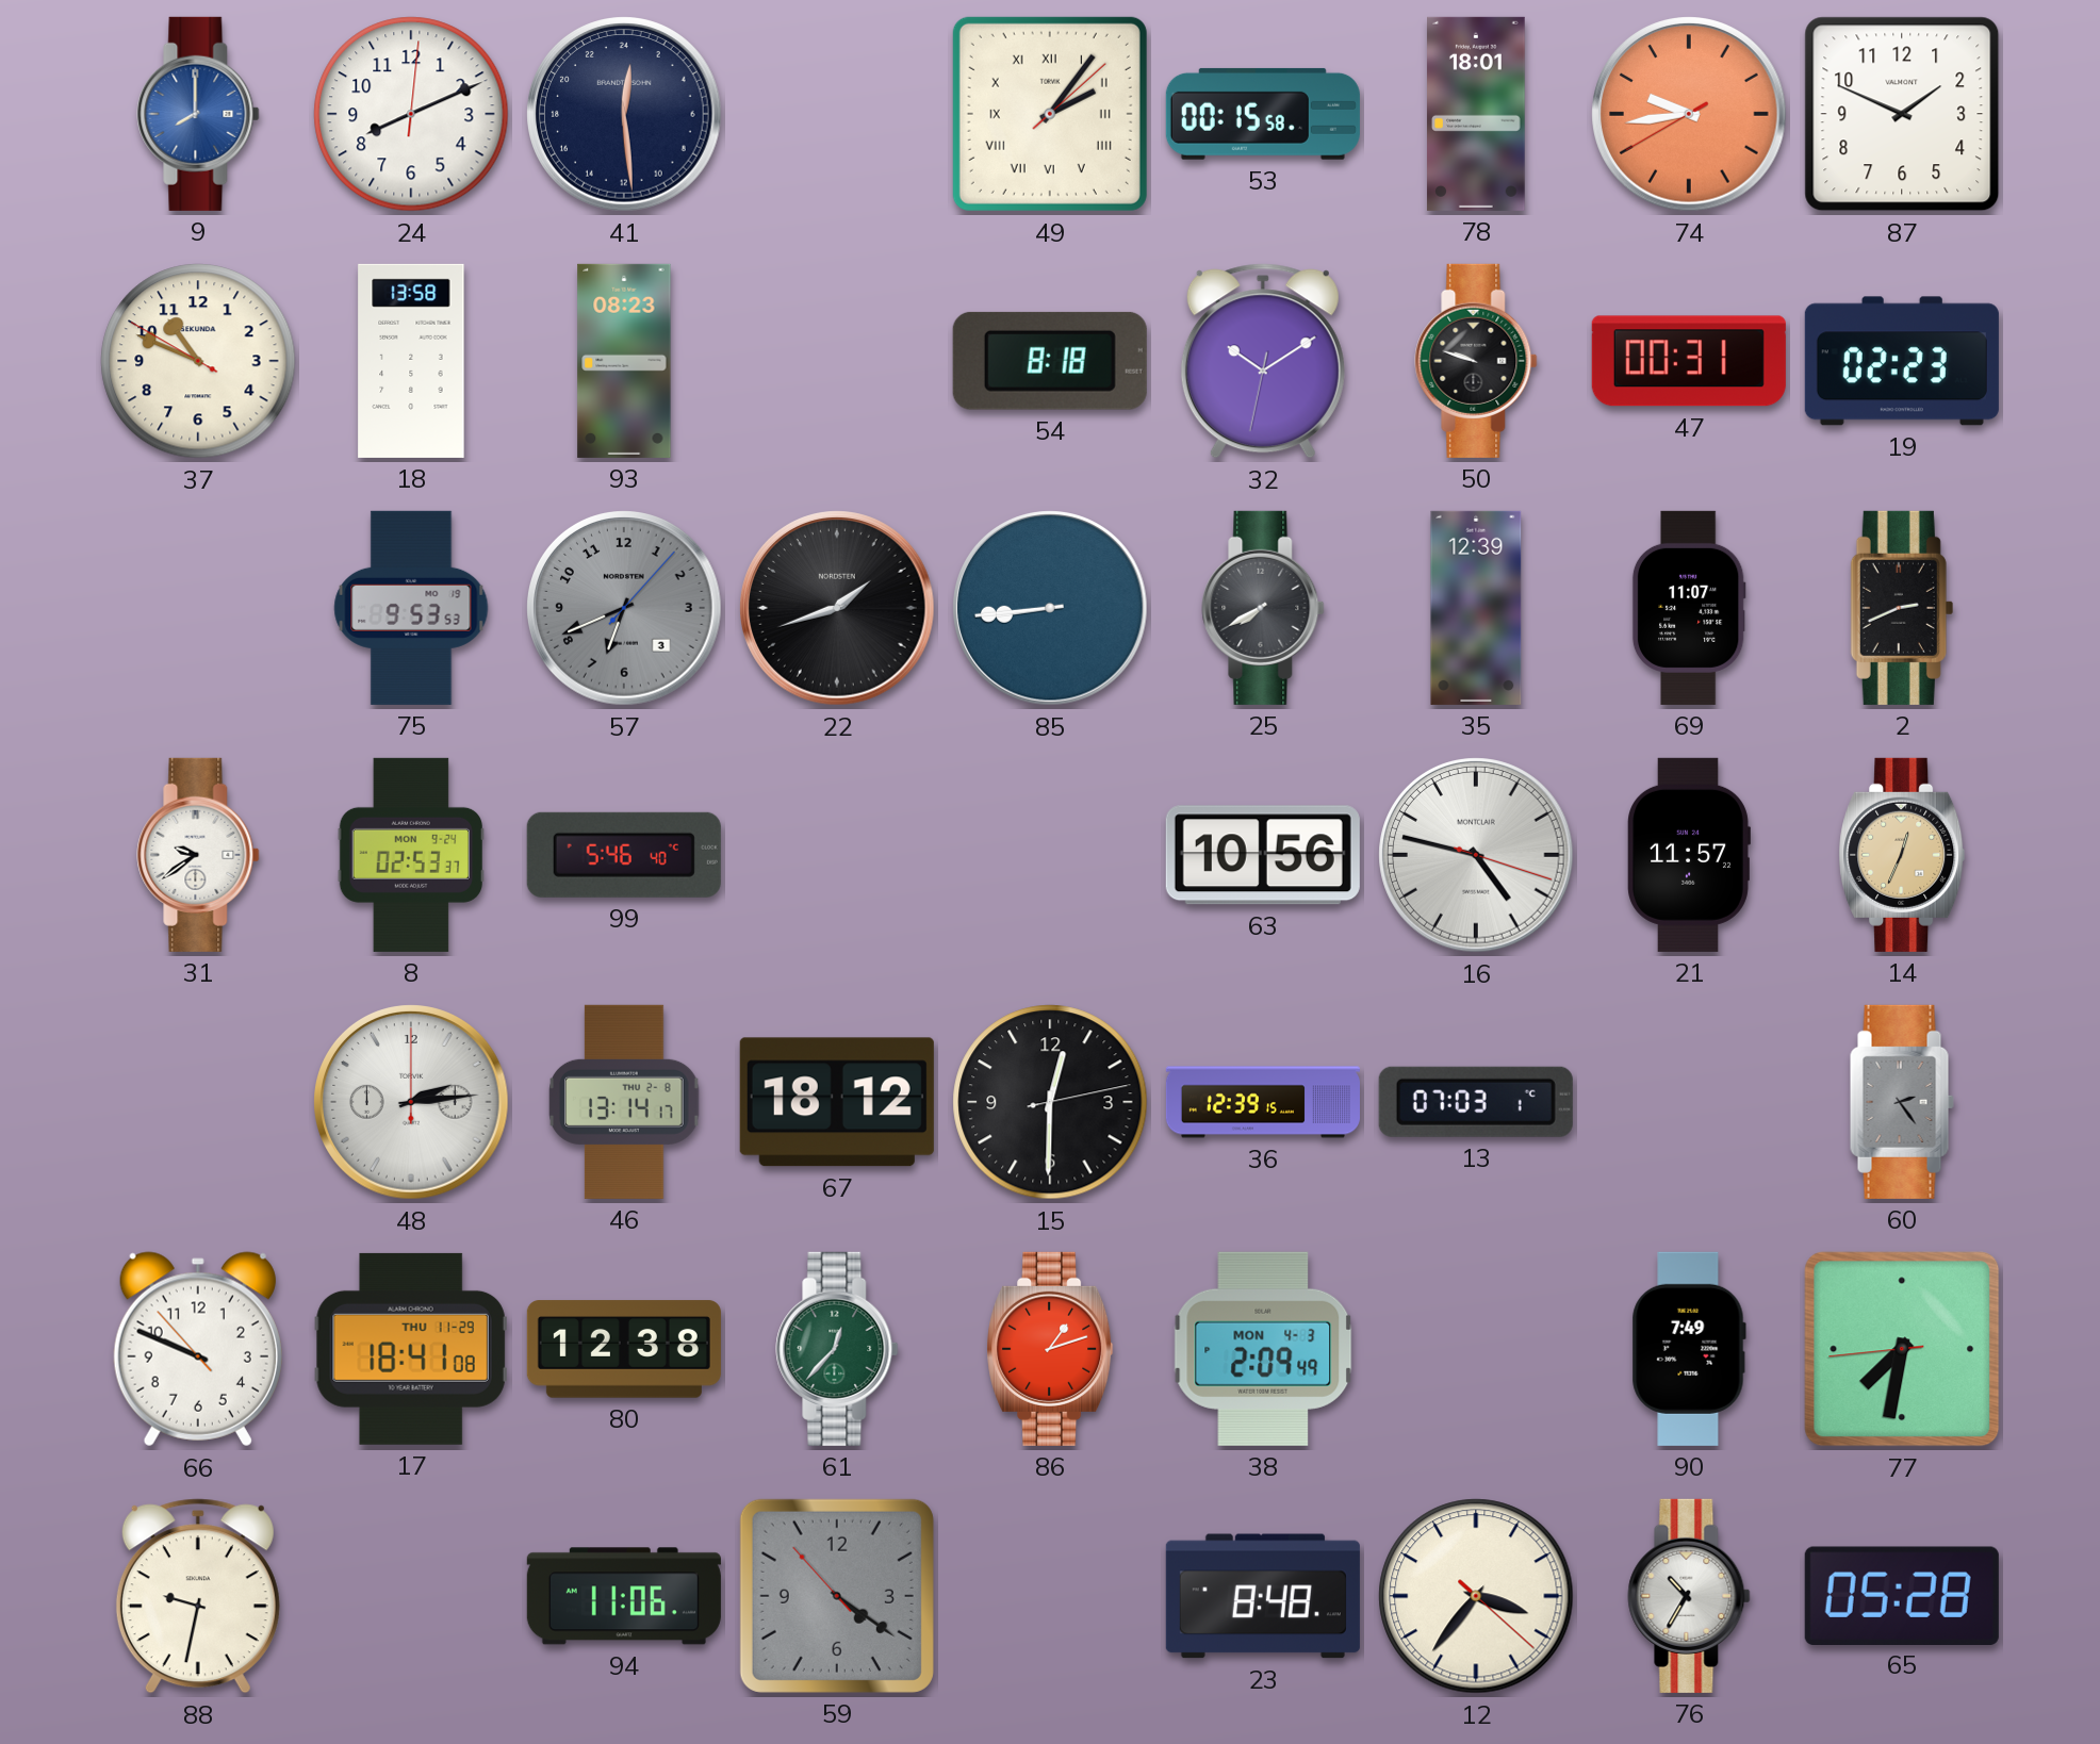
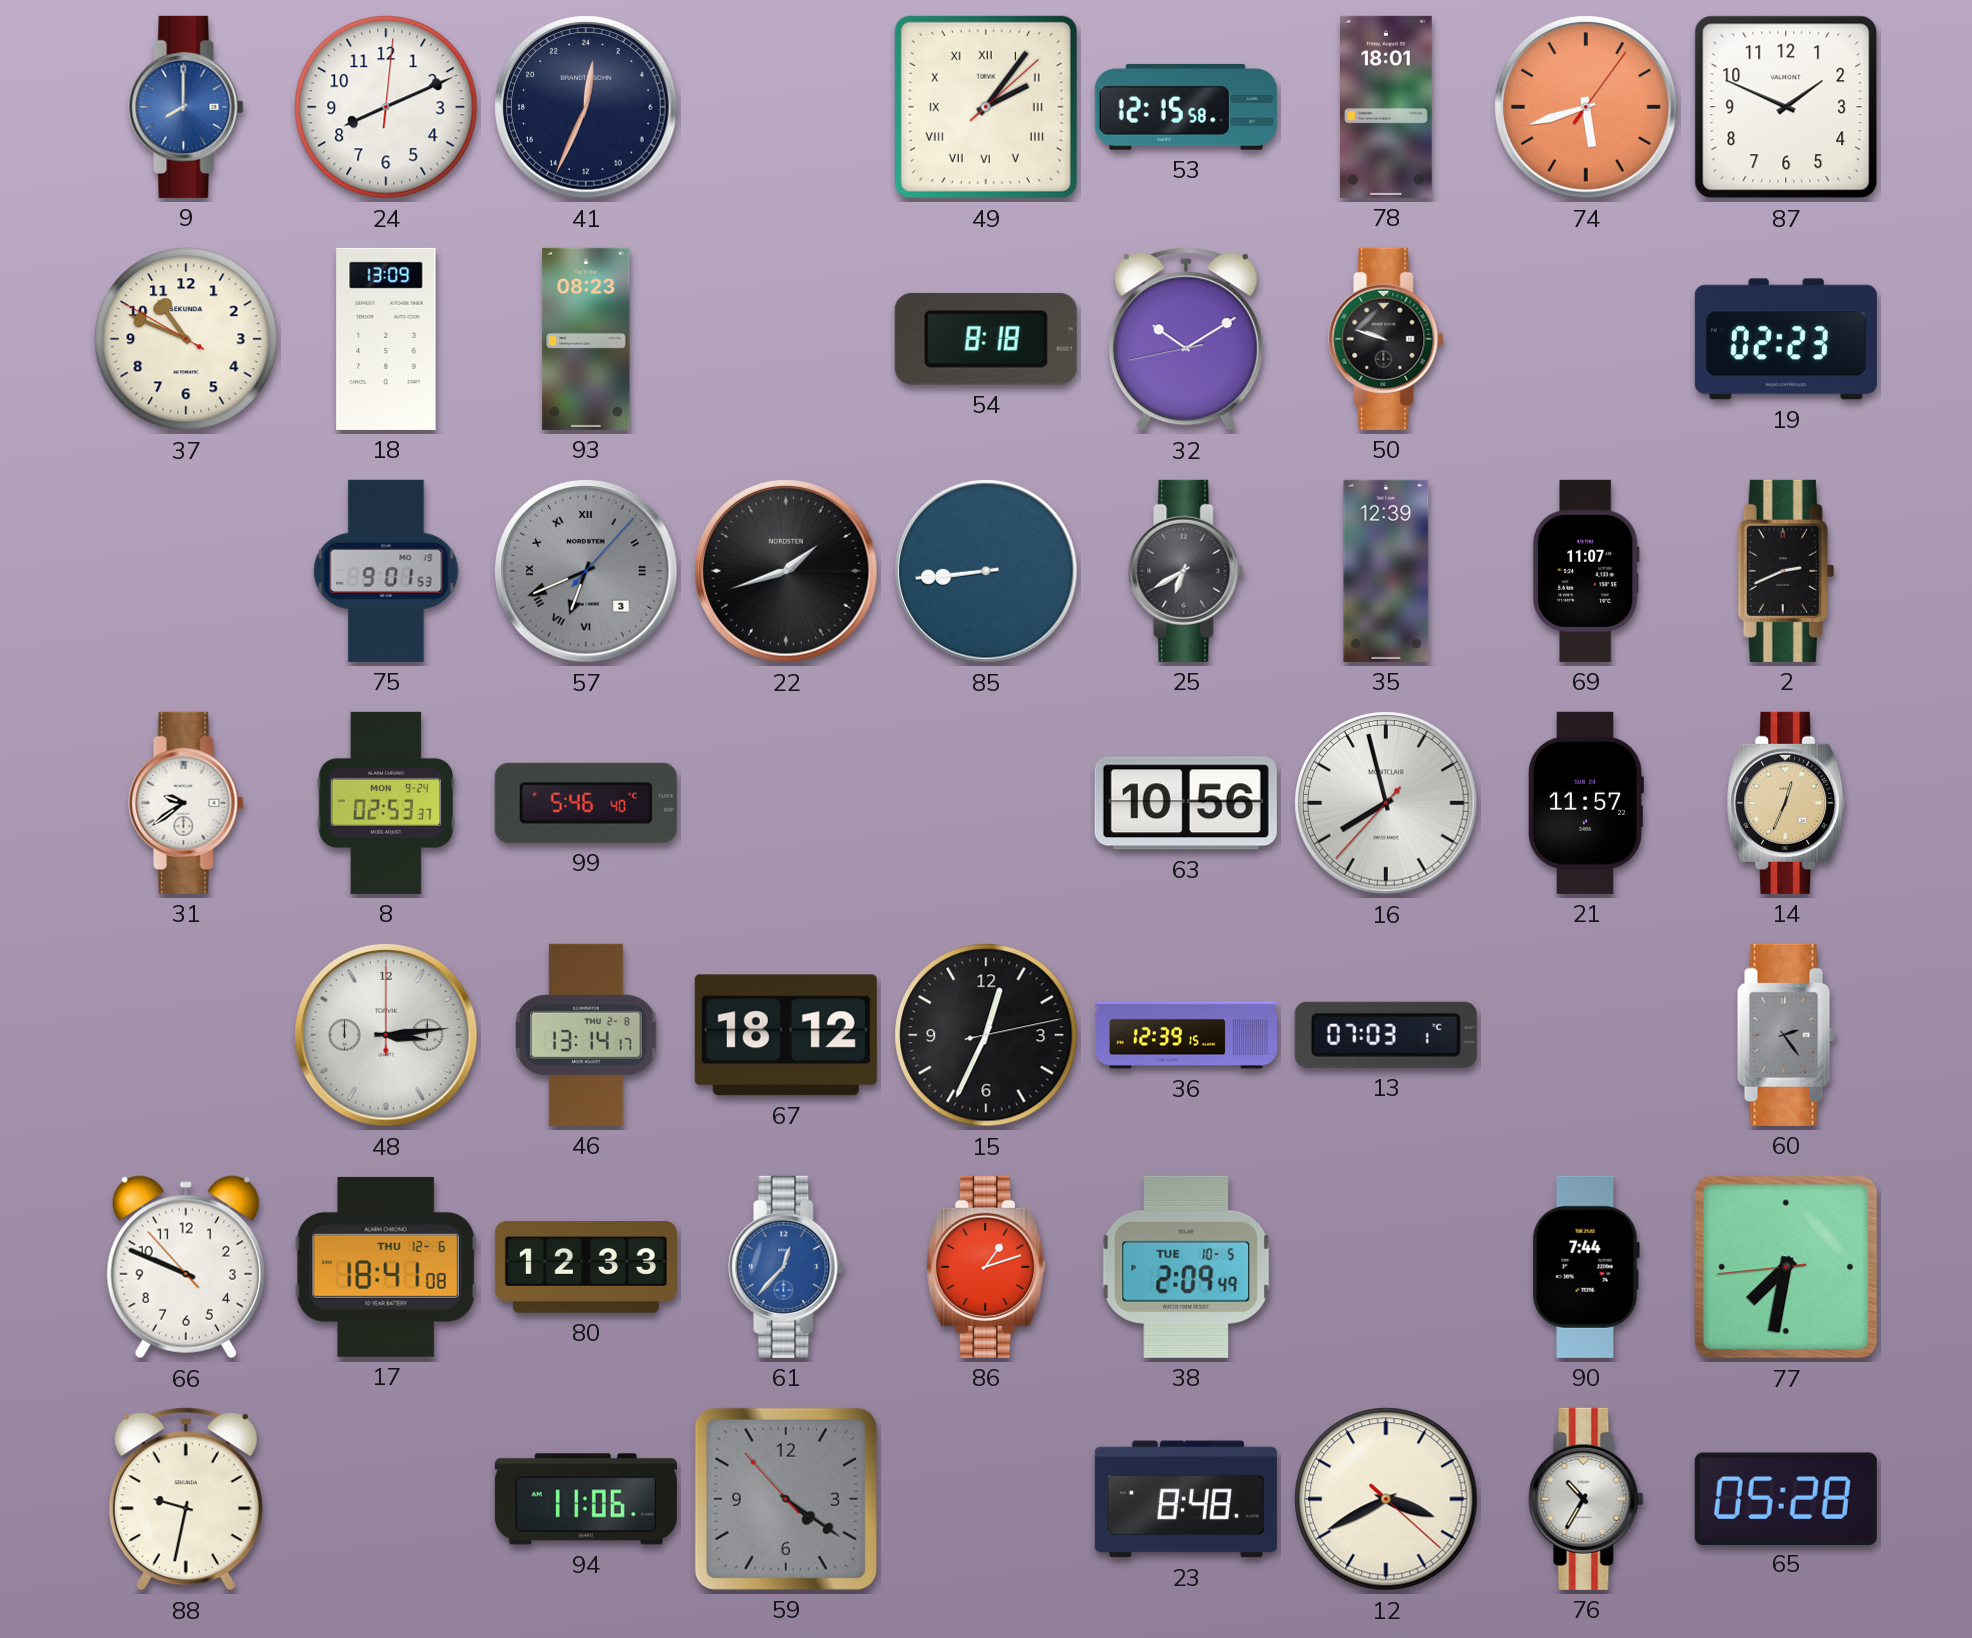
41: 0:29 -> 0:34 (586, 107)
53: 00:15 -> 12:15 (1186, 107)
74: 9:43 -> 5:42 (1586, 107)
18: 13:58 -> 13:09 (386, 339)
32: 10:09:32 -> 10:09:43 (1186, 339)
47: 00:31 -> none (1689, 361)
75: 9:53 -> 9:01 (386, 571)
57 numerals: Arabic -> Roman (586, 571)
25: 7:40 -> 6:40 (1186, 571)
16: 4:47 -> 7:57 (1386, 803)
48: 2:14 -> 3:14 (386, 1035)
15: 12:30 -> 12:34 (986, 1035)
17 date: THU 11-29 -> THU 12-6 (386, 1267)
80: 12:38 -> 12:33 (586, 1267)
61 dial: green -> blue (786, 1267)
38 date: MON 4-3 -> TUE 10-5 (1186, 1267)
90: 7:49 -> 7:44 (1586, 1267)
12: 3:36 -> 3:40 (1386, 1499)
